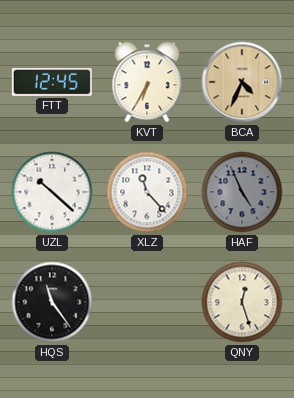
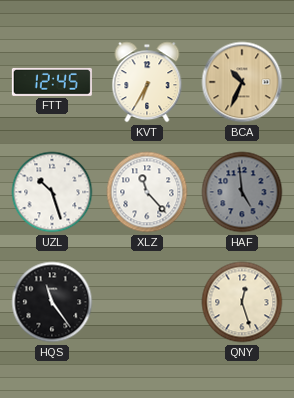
BCA: 4:34 -> 10:34 (242, 82)
UZL: 10:22 -> 10:27 (52, 192)
HAF: 4:56 -> 4:59 (242, 192)
